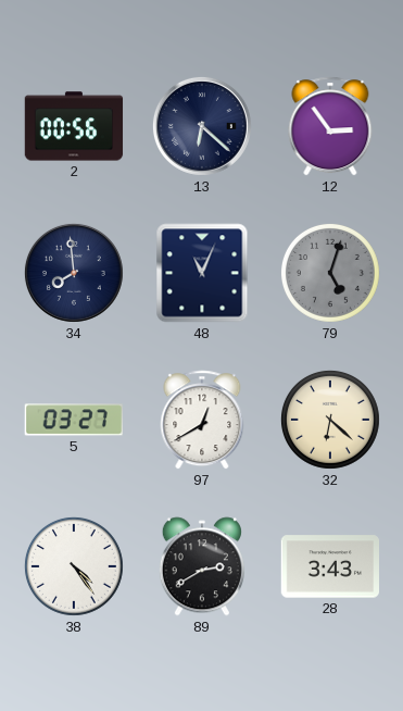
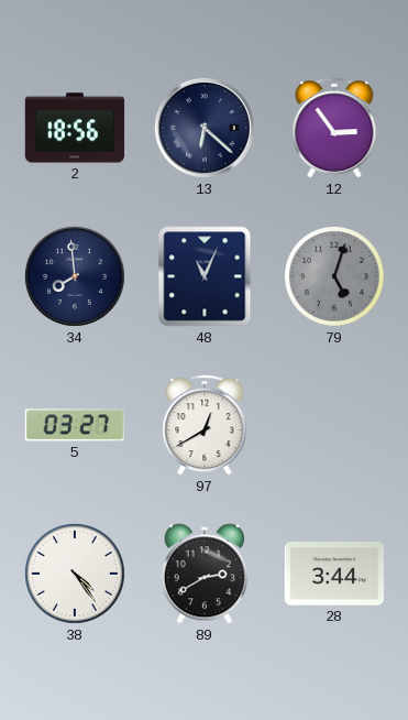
2: 00:56 -> 18:56 (75, 128)
32: 6:22 -> none (330, 420)
28: 3:43 -> 3:44 (334, 574)
